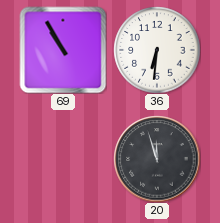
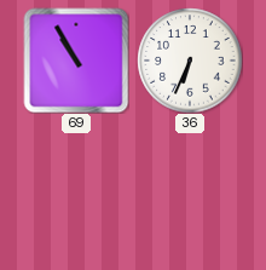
36: 6:31 -> 6:34 (190, 61)
20: 11:57 -> none (157, 159)
